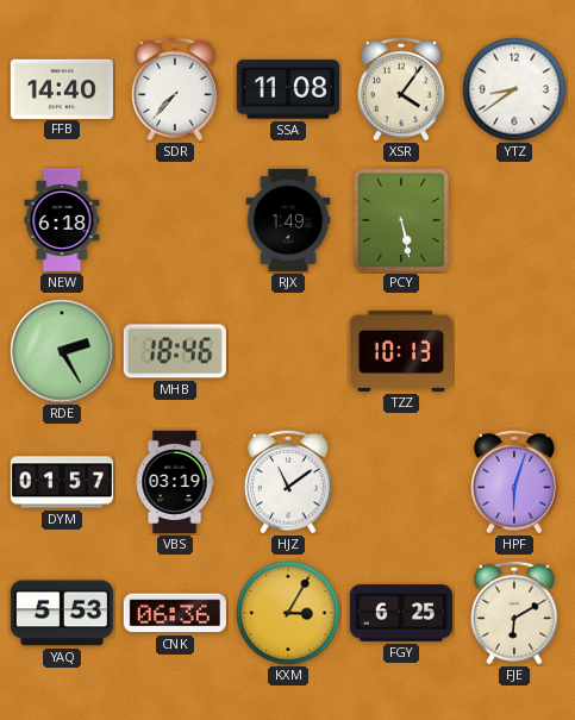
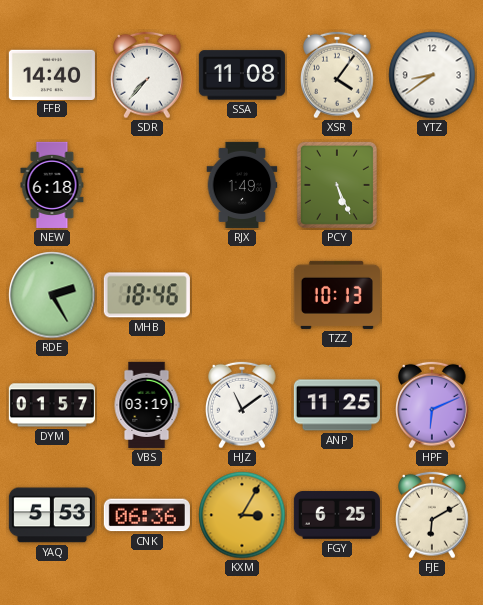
PCY: 5:28 -> 5:26 (337, 185)
ANP: none -> 11:25 (337, 405)
HPF: 6:03 -> 6:11 (433, 405)
